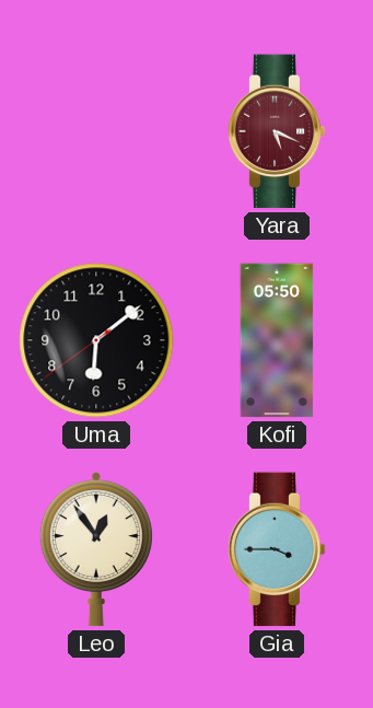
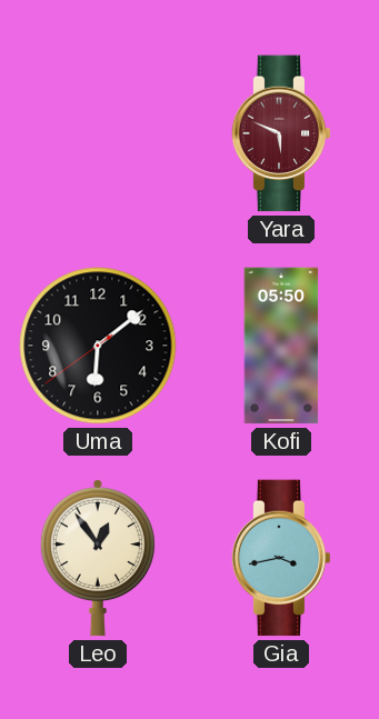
Yara: 5:19 -> 5:49 (281, 133)
Gia: 3:45 -> 3:43 (281, 558)
